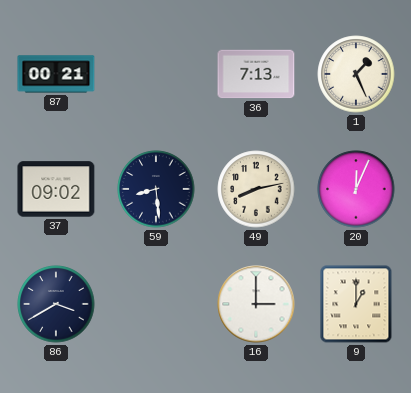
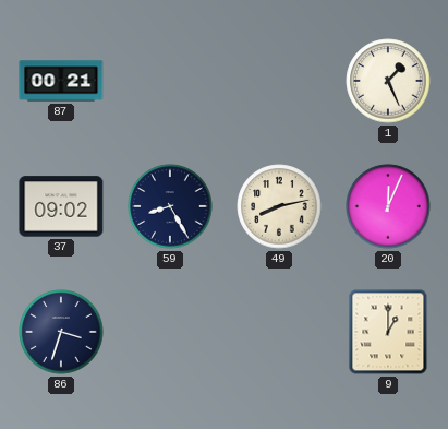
36: 7:13 -> none (256, 74)
59: 8:29 -> 8:25 (170, 206)
86: 3:40 -> 3:33 (61, 332)
16: 3:00 -> none (256, 304)
